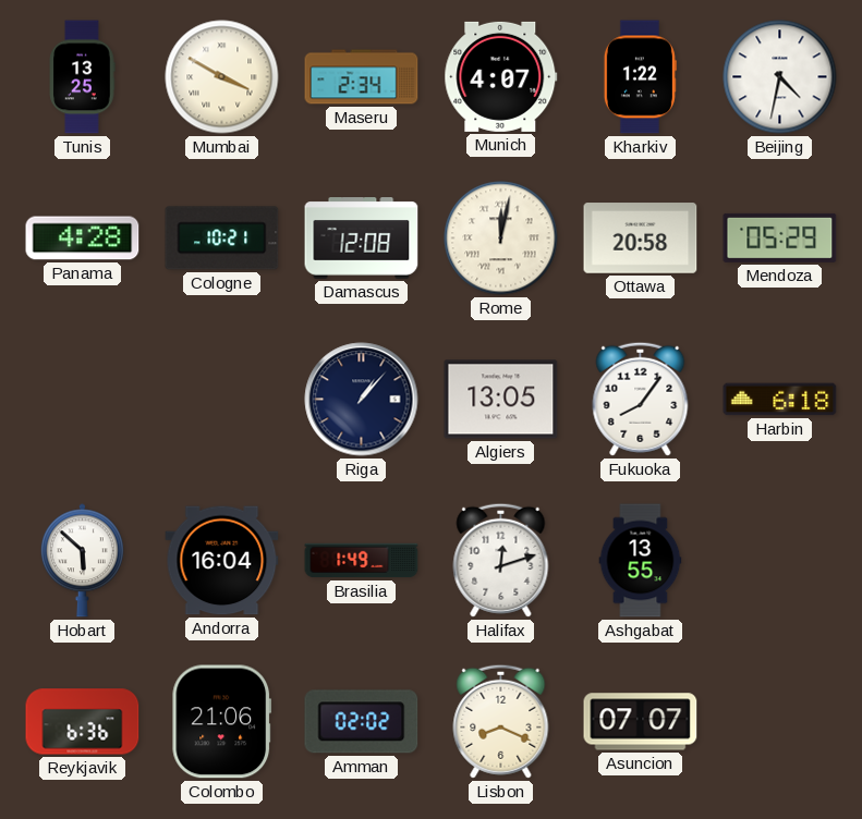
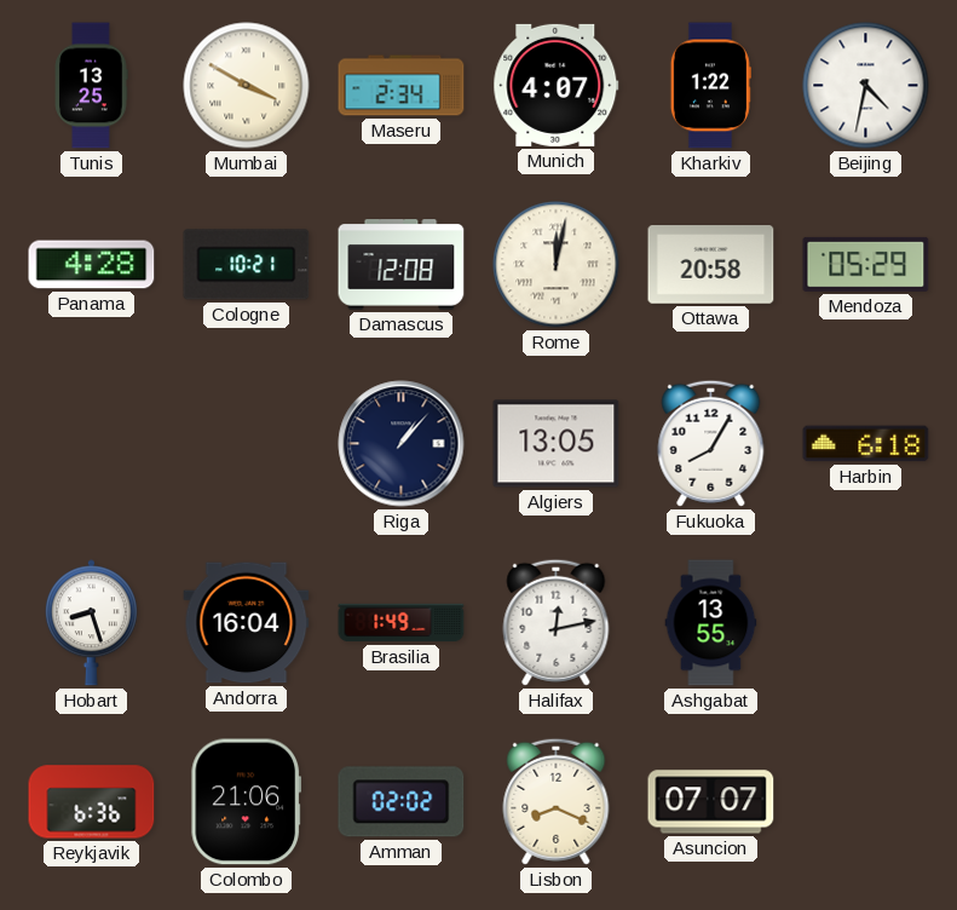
Fukuoka: 8:06 -> 8:05 (711, 443)
Hobart: 5:52 -> 8:27 (91, 623)
Halifax: 12:12 -> 12:13 (557, 622)
